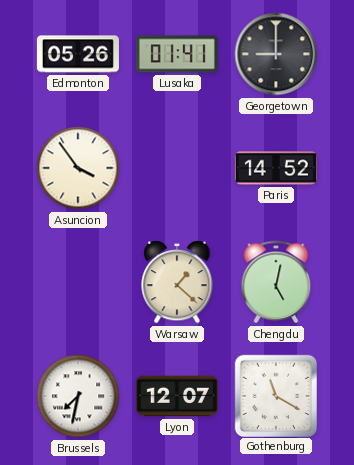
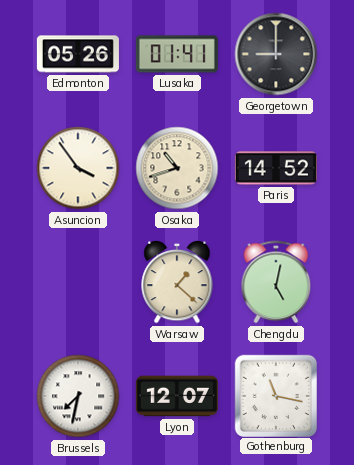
Osaka: none -> 10:42 (177, 168)
Gothenburg: 11:20 -> 11:17 (275, 395)
